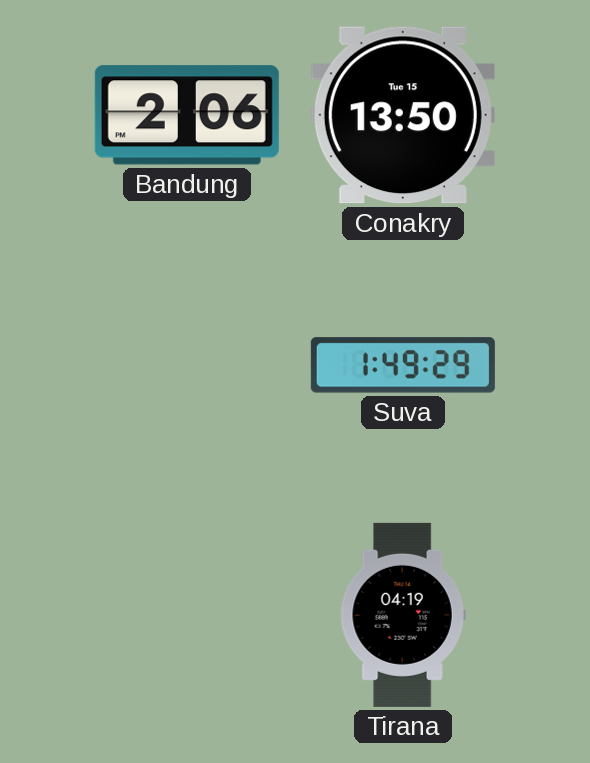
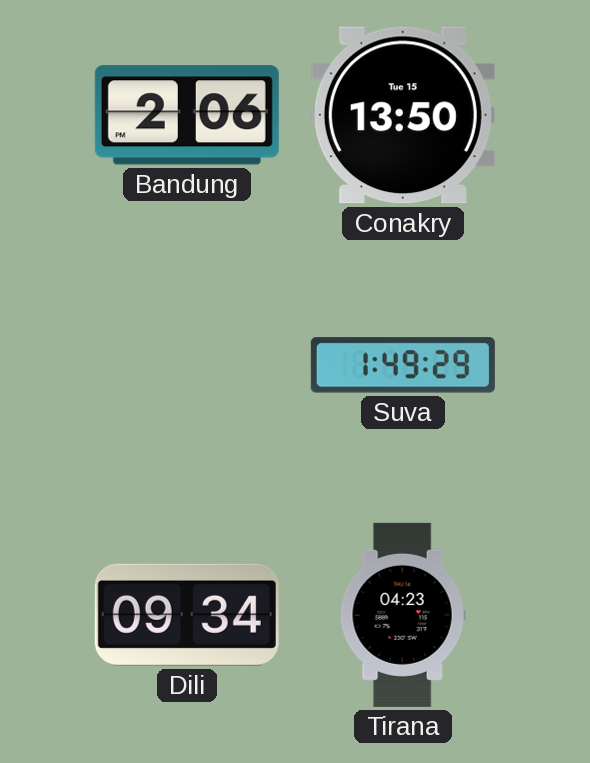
Dili: none -> 09:34 (187, 615)
Tirana: 04:19 -> 04:23 (403, 615)
